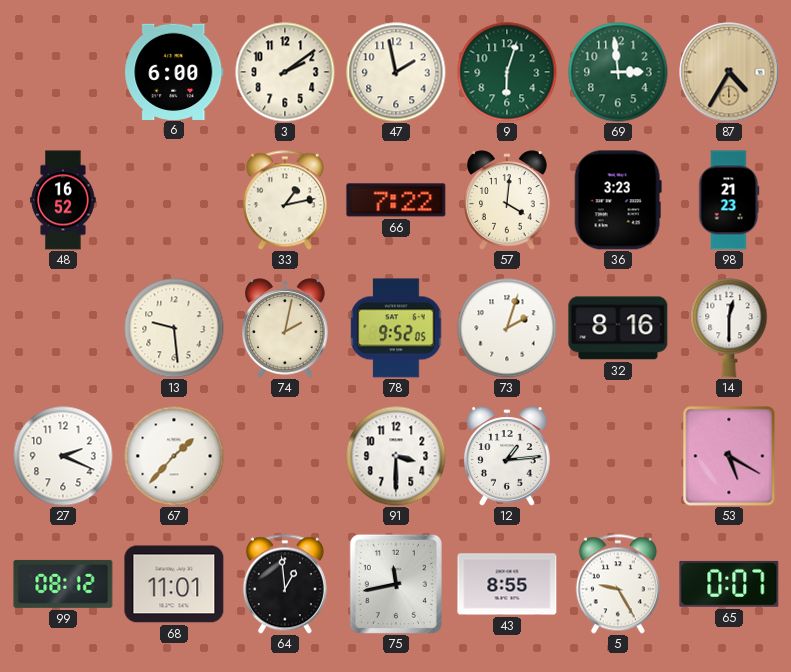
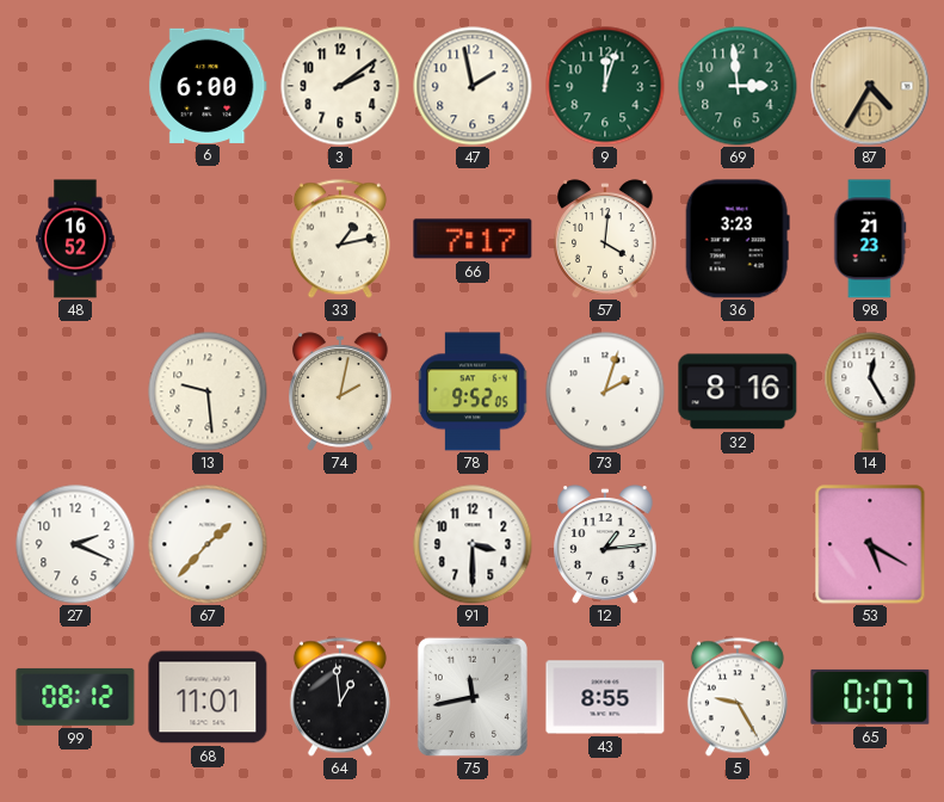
9: 6:03 -> 12:03 (605, 86)
66: 7:22 -> 7:17 (473, 239)
14: 12:30 -> 12:25 (870, 391)
